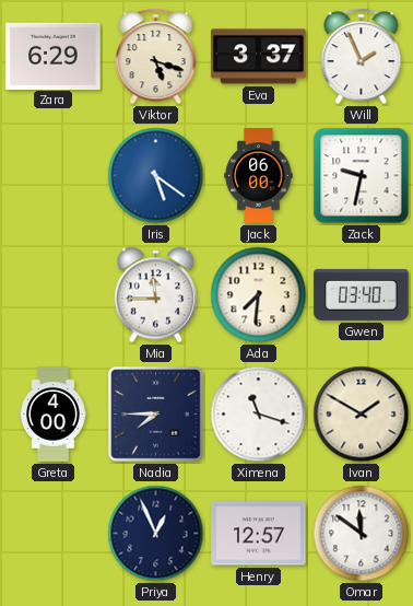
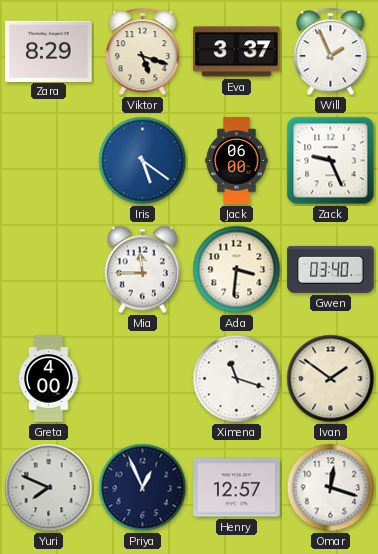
Zara: 6:29 -> 8:29 (49, 51)
Zack: 9:32 -> 9:26 (331, 161)
Ada: 7:31 -> 3:31 (237, 270)
Nadia: 7:45 -> none (156, 415)
Ivan: 1:50 -> 1:51 (331, 379)
Yuri: none -> 7:49 (49, 488)
Omar: 11:51 -> 12:18 (331, 488)
